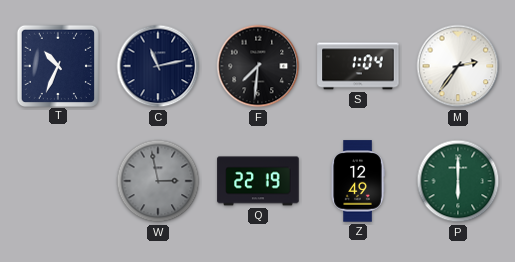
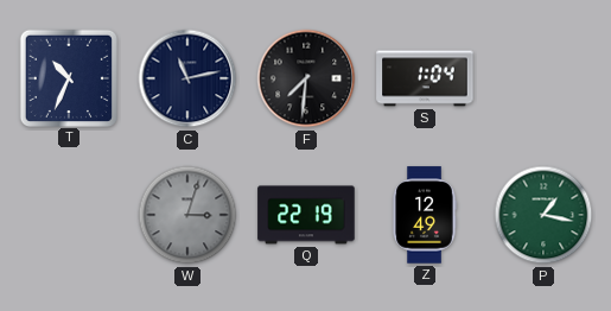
M: 2:36 -> none (458, 66)
W: 2:58 -> 3:03 (187, 215)
P: 6:00 -> 1:17 (543, 215)
